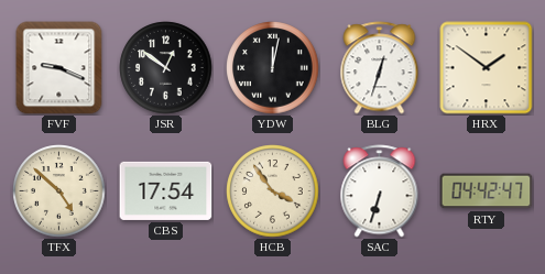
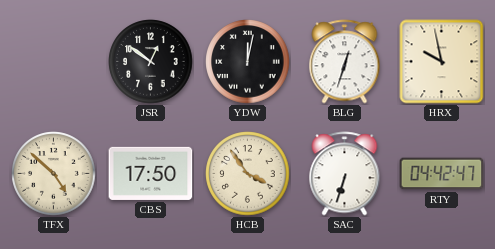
FVF: 9:19 -> none (59, 68)
HRX: 1:51 -> 9:58 (442, 62)
CBS: 17:54 -> 17:50 (151, 173)
